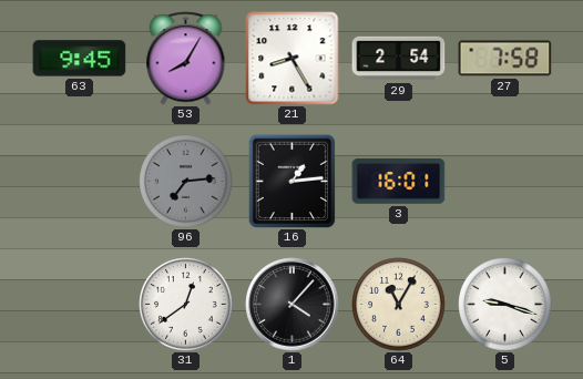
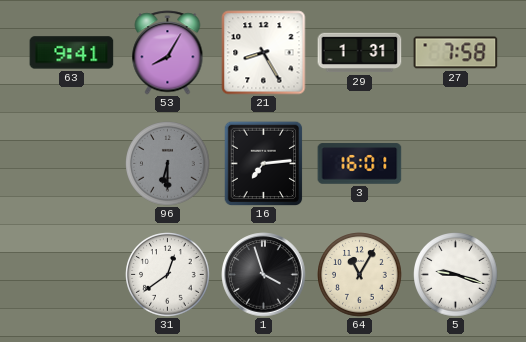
63: 9:45 -> 9:41 (72, 53)
29: 2:54 -> 1:31 (360, 53)
96: 7:14 -> 6:30 (168, 164)
16: 1:14 -> 7:14 (264, 163)
1: 4:07 -> 3:57 (264, 275)
